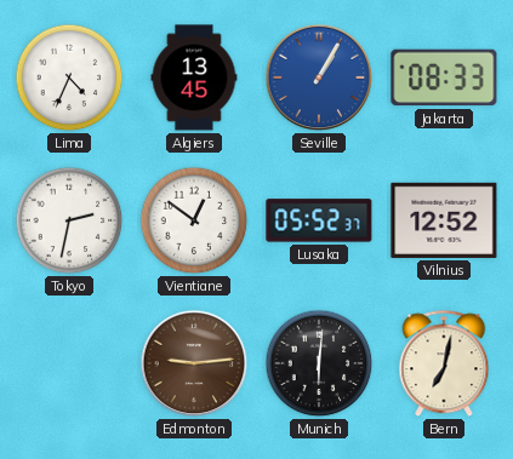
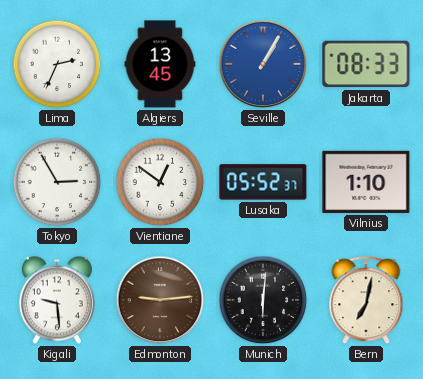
Lima: 4:34 -> 2:34 (57, 64)
Tokyo: 2:32 -> 2:55 (57, 182)
Vilnius: 12:52 -> 1:10 (366, 182)
Kigali: none -> 9:29 (57, 300)
